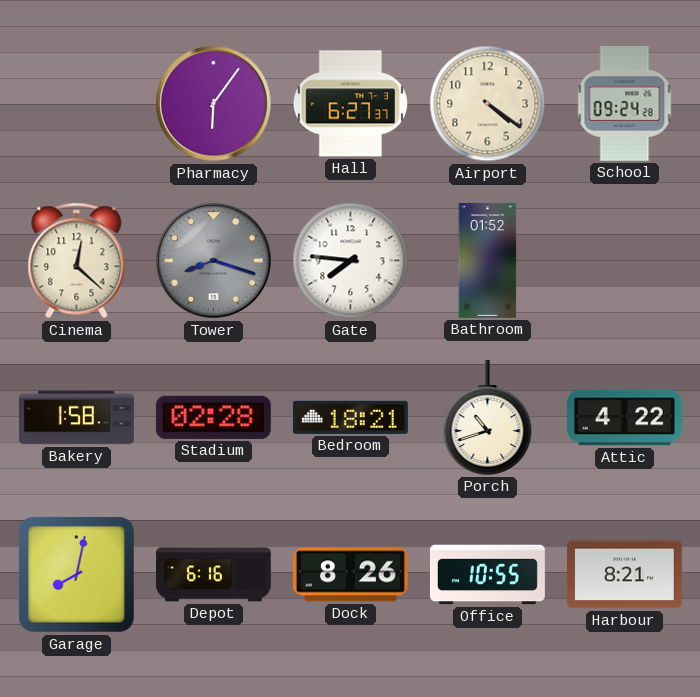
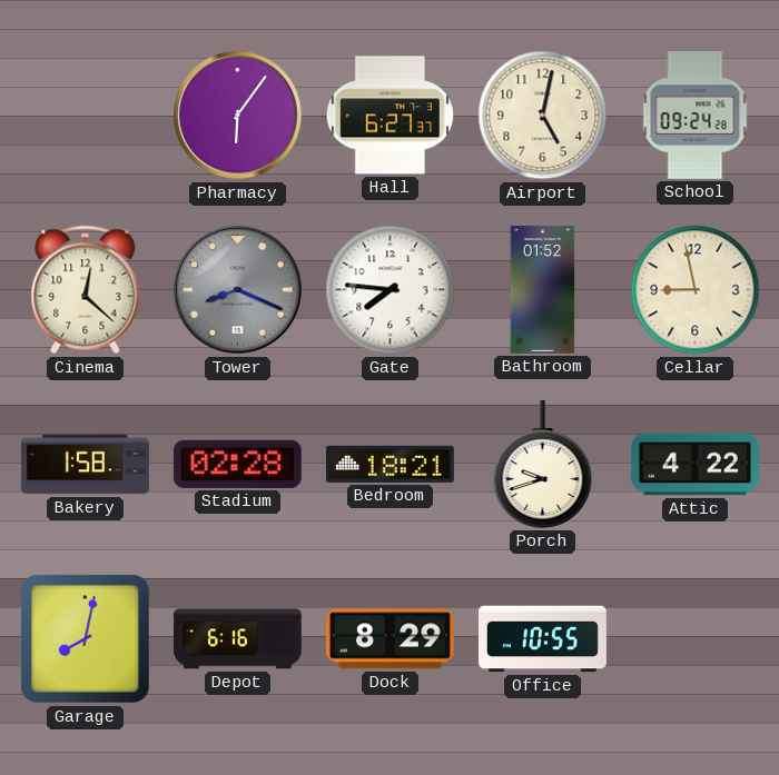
Airport: 4:21 -> 5:02 (543, 116)
Tower: 8:18 -> 8:19 (238, 290)
Cellar: none -> 8:58 (696, 290)
Porch: 10:42 -> 9:42 (543, 464)
Dock: 8:26 -> 8:29 (389, 639)
Harbour: 8:21 -> none (624, 575)
